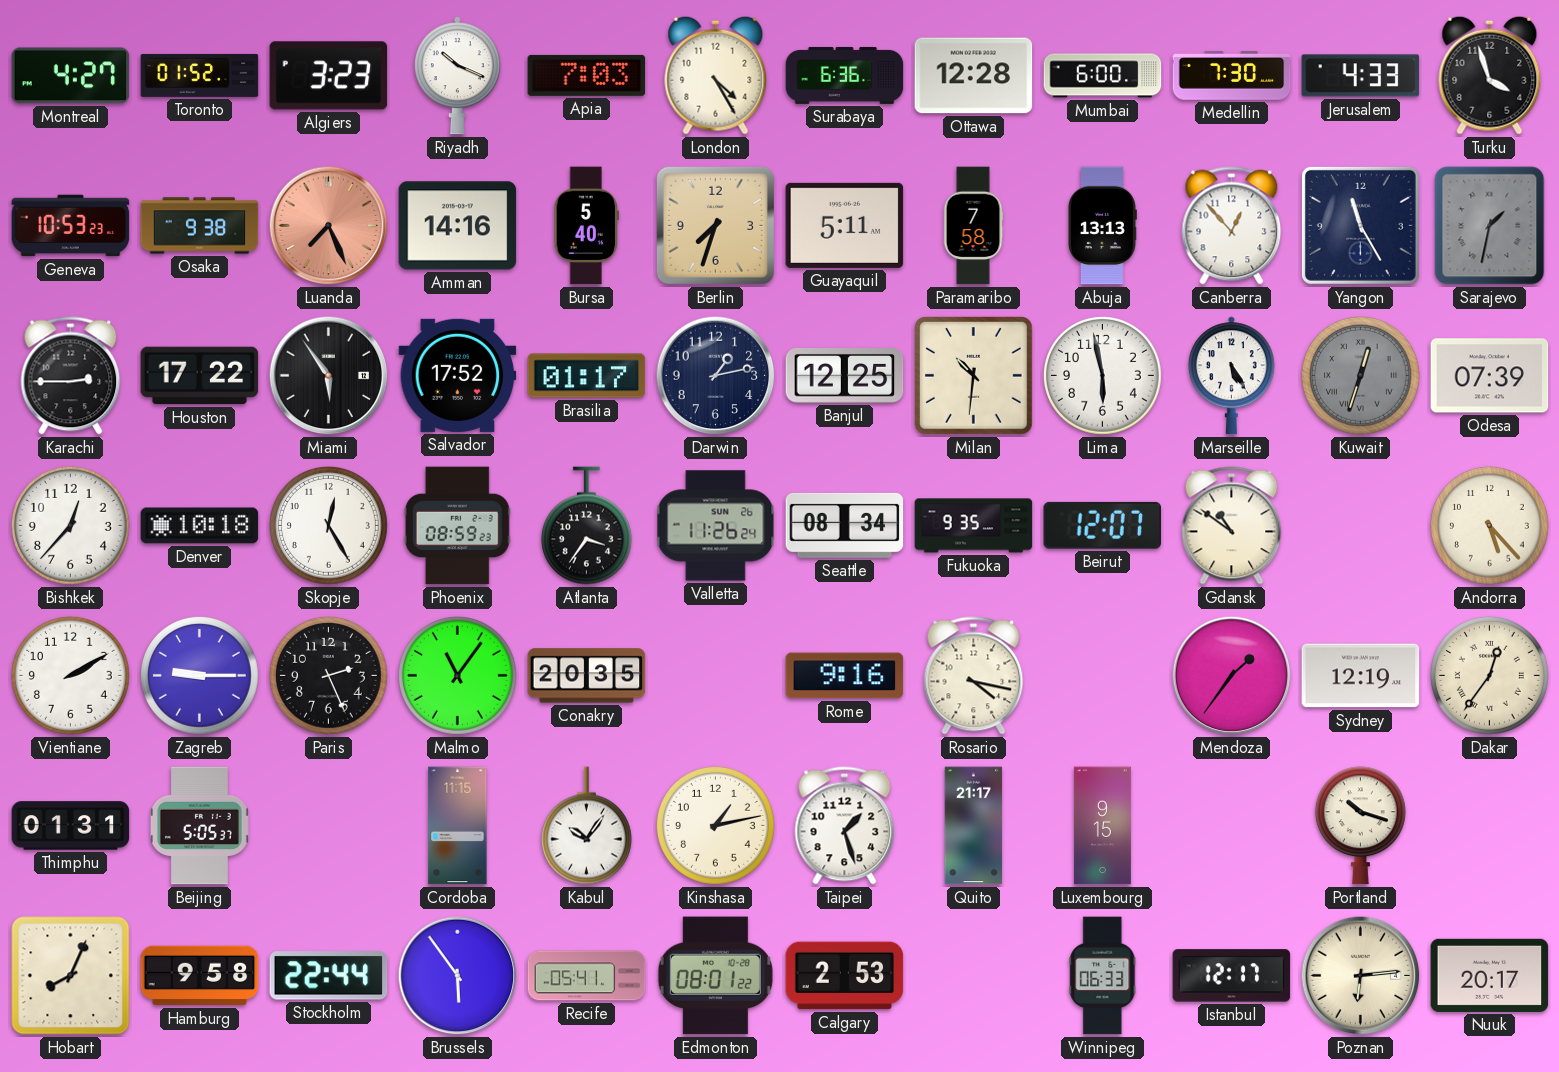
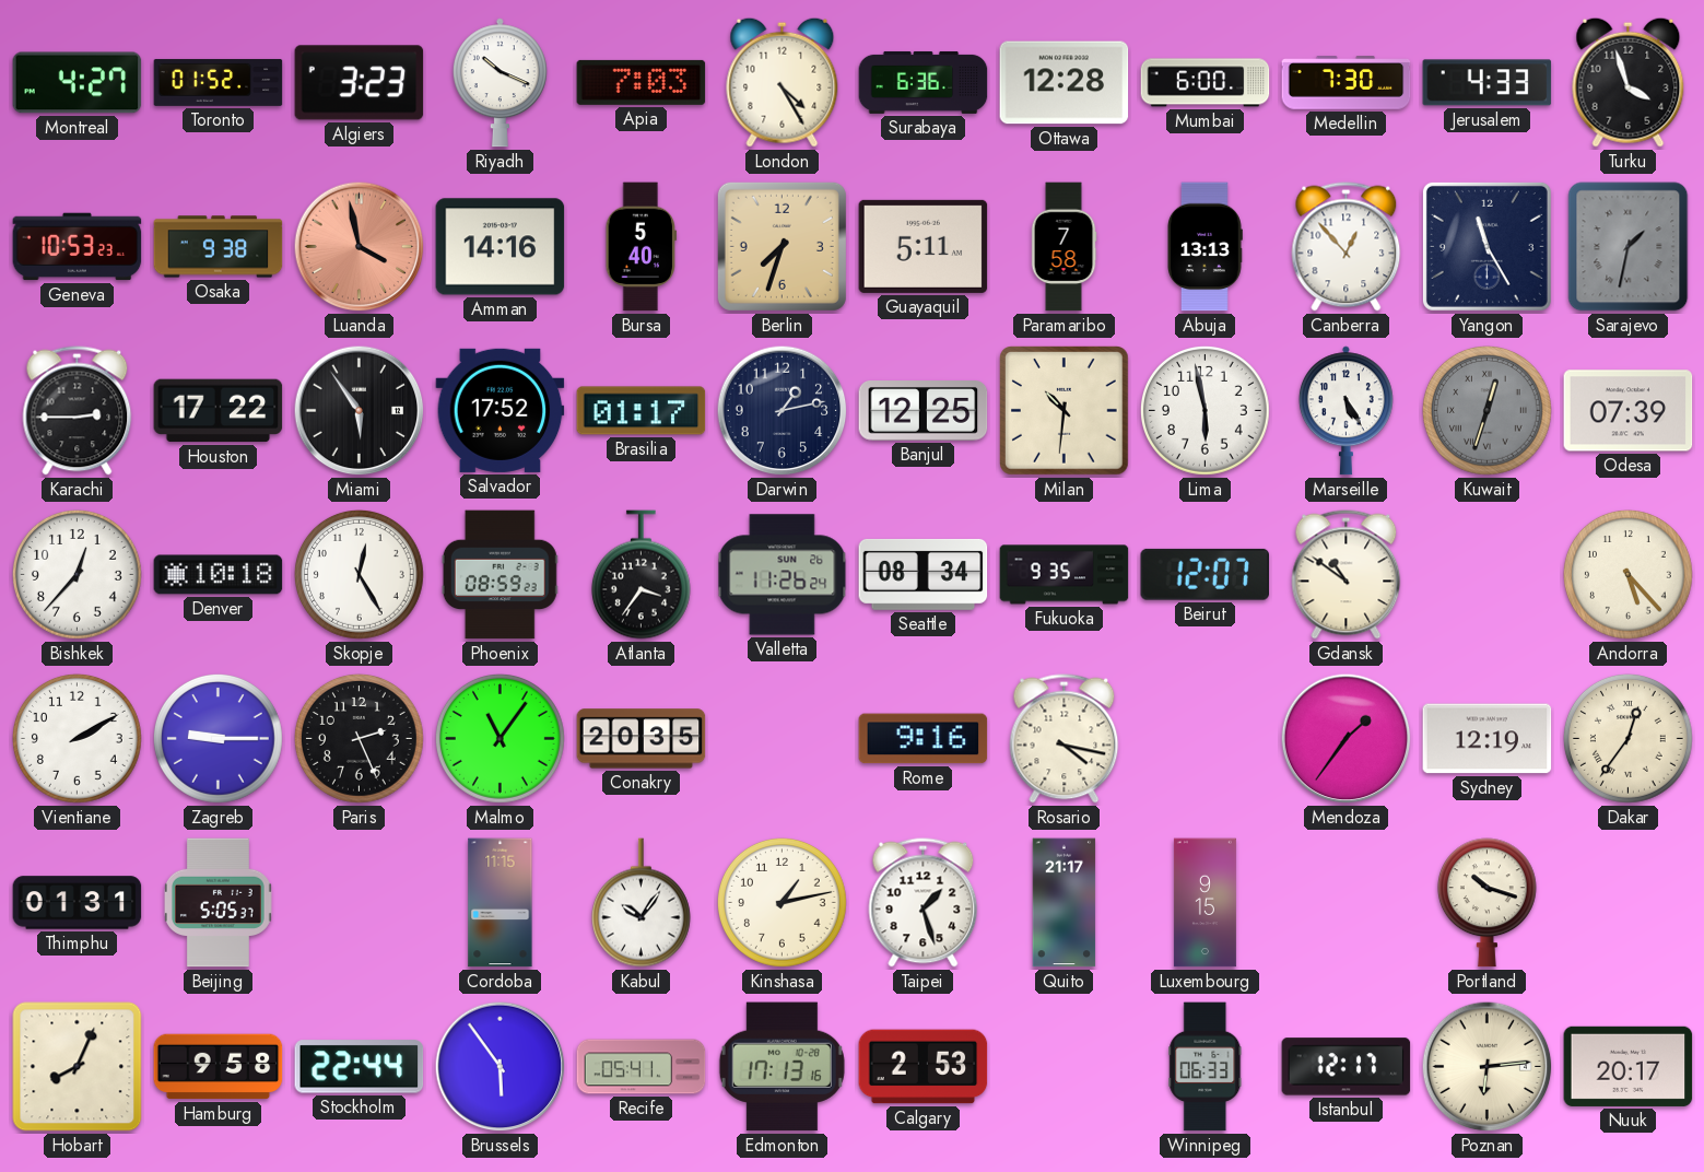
Luanda: 7:26 -> 3:58 (360, 247)
Edmonton: 08:01 -> 17:13 (782, 1067)
